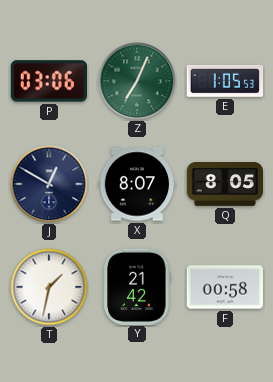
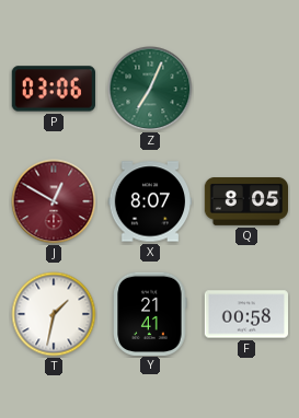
E: 1:05 -> none (224, 81)
J dial: navy -> burgundy (54, 201)
Y: 21:42 -> 21:41 (150, 313)
